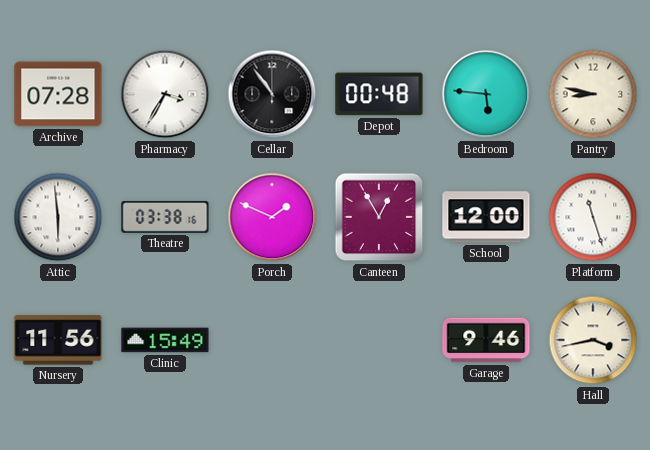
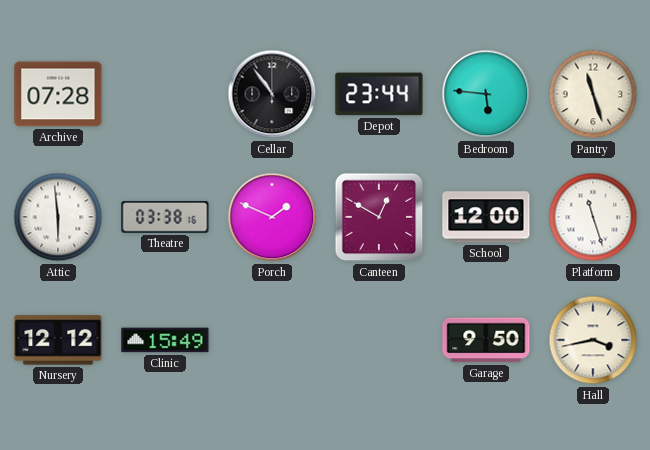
Pharmacy: 3:35 -> none (165, 94)
Depot: 00:48 -> 23:44 (379, 94)
Pantry: 8:47 -> 11:27 (593, 94)
Canteen: 12:55 -> 12:50 (379, 217)
Nursery: 11:56 -> 12:12 (58, 340)
Garage: 9:46 -> 9:50 (486, 340)
